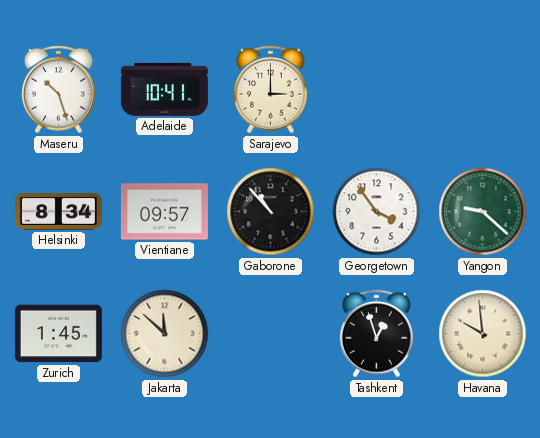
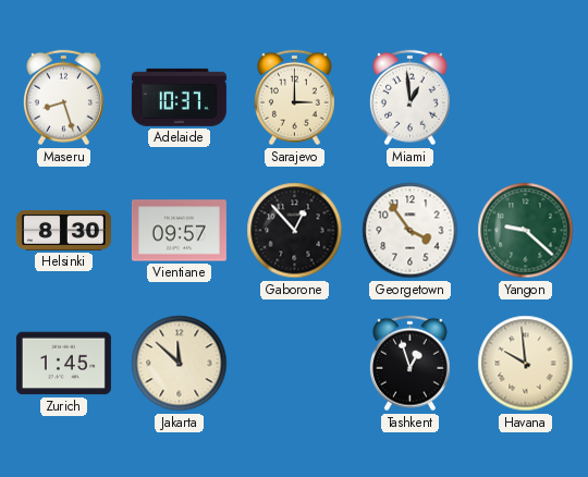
Maseru: 10:27 -> 8:27 (63, 98)
Adelaide: 10:41 -> 10:37 (179, 97)
Miami: none -> 12:59 (409, 98)
Helsinki: 8:34 -> 8:30 (63, 230)
Gaborone: 10:53 -> 12:53 (295, 231)
